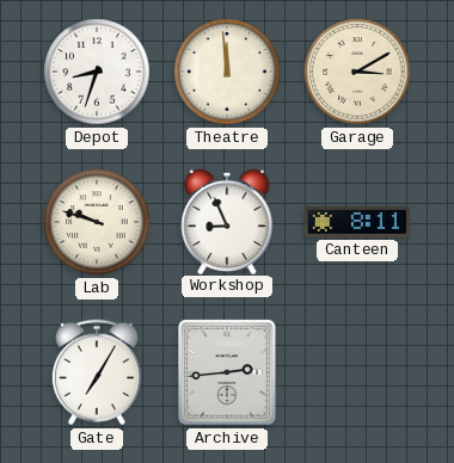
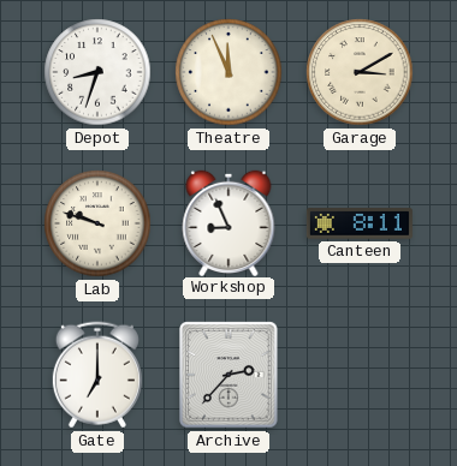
Theatre: 11:59 -> 11:56 (228, 72)
Gate: 7:05 -> 7:00 (97, 375)
Archive: 2:44 -> 2:37 (228, 375)
